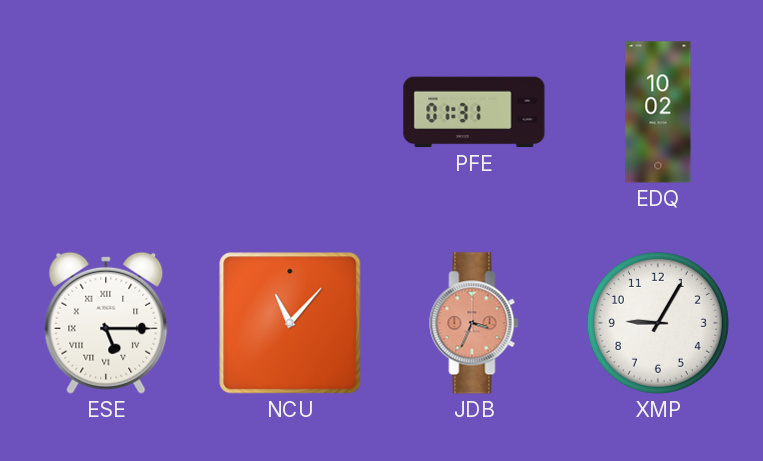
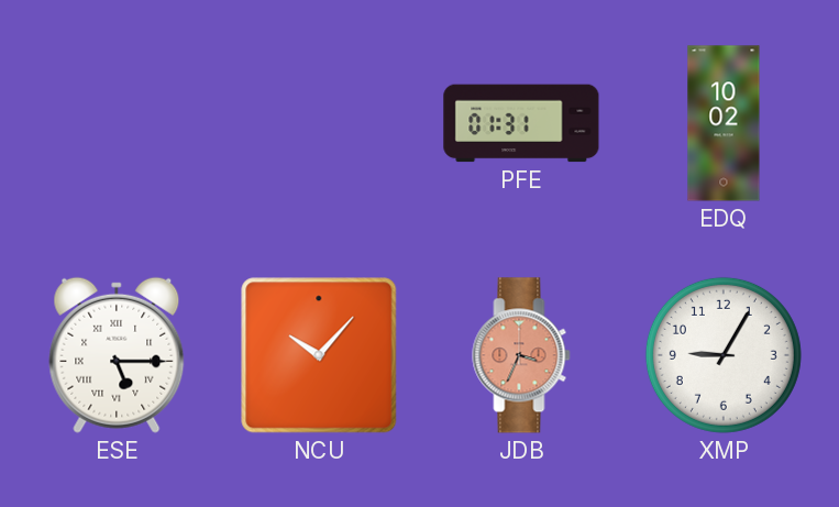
NCU: 11:07 -> 10:07 (319, 355)
